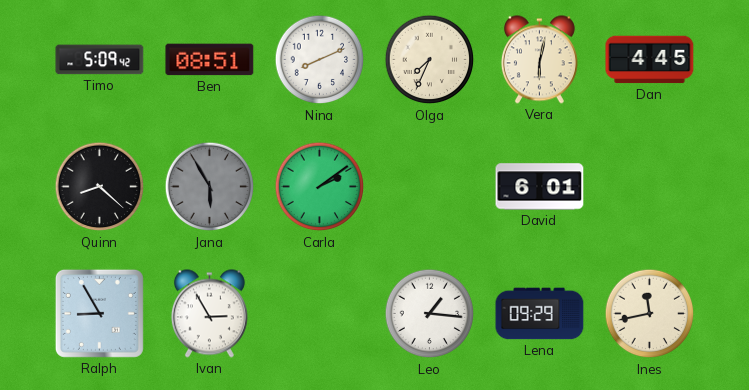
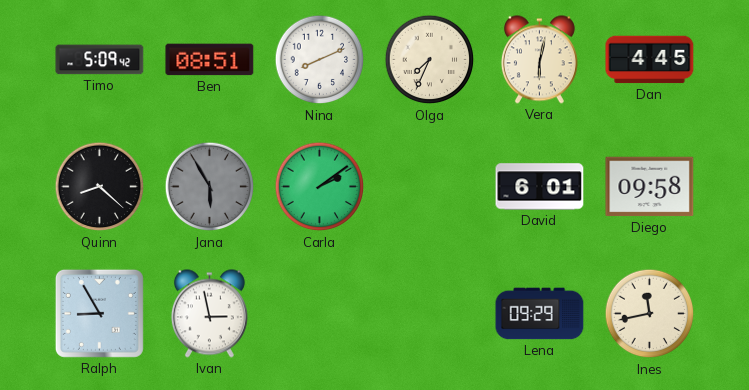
Diego: none -> 09:58 (650, 187)
Ivan: 2:55 -> 2:58 (209, 314)
Leo: 1:16 -> none (430, 314)
